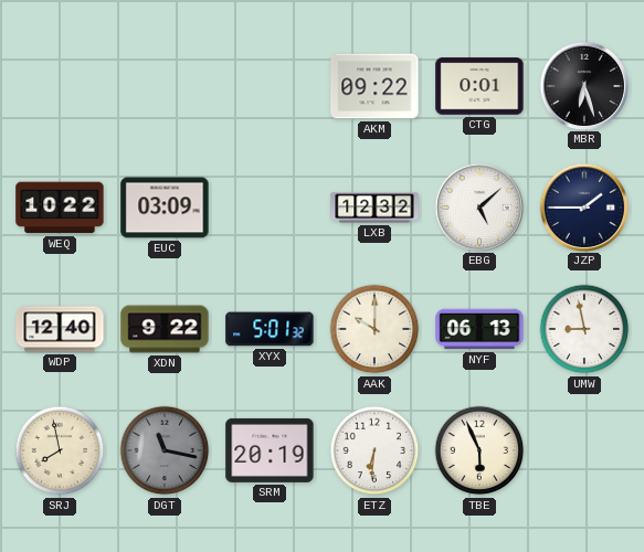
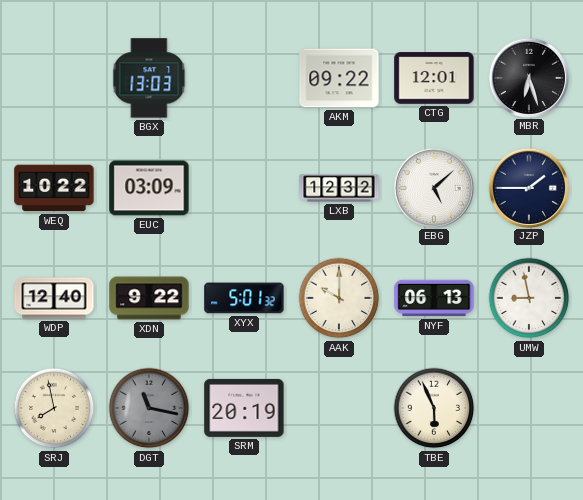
BGX: none -> 13:03 (149, 78)
CTG: 0:01 -> 12:01 (434, 78)
ETZ: 6:31 -> none (374, 450)
